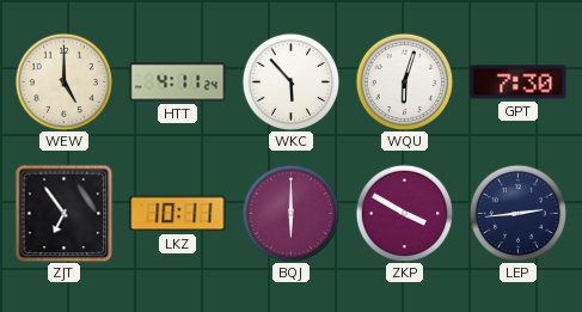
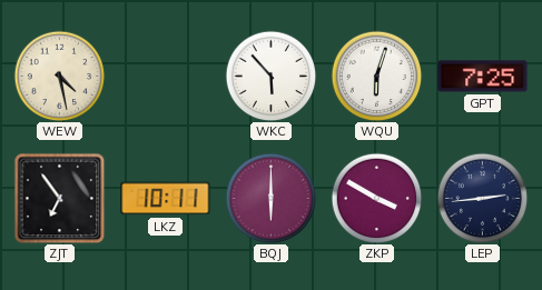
WEW: 5:00 -> 4:28 (59, 76)
HTT: 4:11 -> none (178, 82)
GPT: 7:30 -> 7:25 (483, 77)
